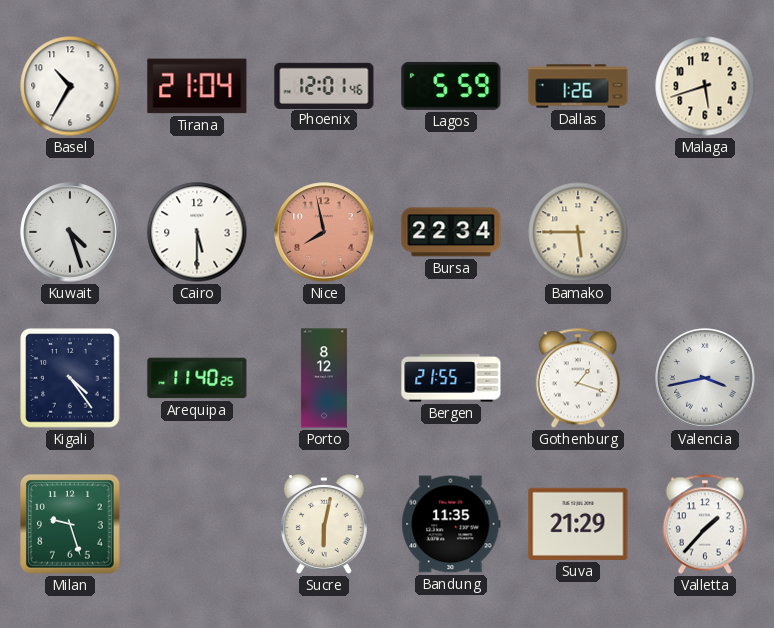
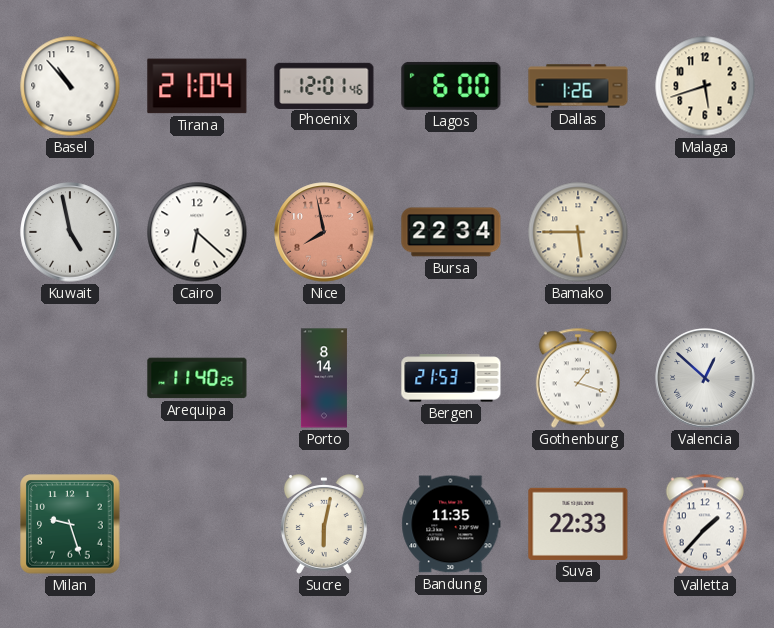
Basel: 10:35 -> 10:53 (70, 86)
Lagos: 5:59 -> 6:00 (451, 86)
Kuwait: 4:27 -> 4:58 (70, 232)
Cairo: 5:30 -> 6:22 (197, 232)
Kigali: 4:24 -> none (70, 378)
Porto: 8:12 -> 8:14 (324, 378)
Bergen: 21:55 -> 21:53 (451, 378)
Valencia: 3:43 -> 12:52 (705, 378)
Suva: 21:29 -> 22:33 (578, 524)
